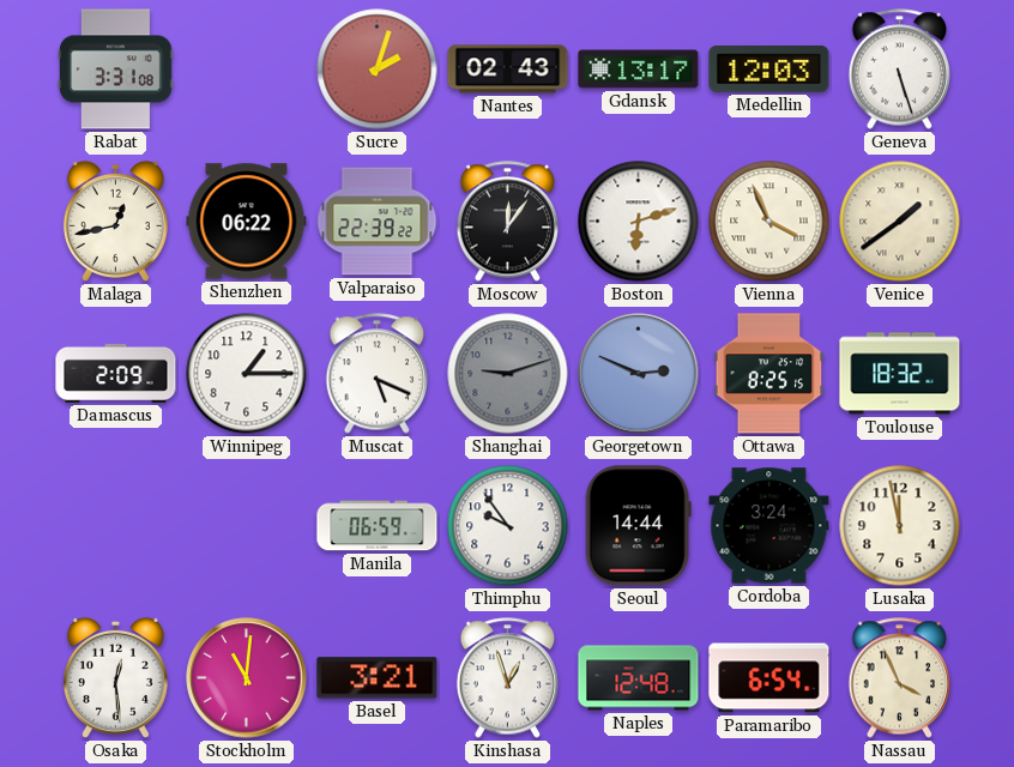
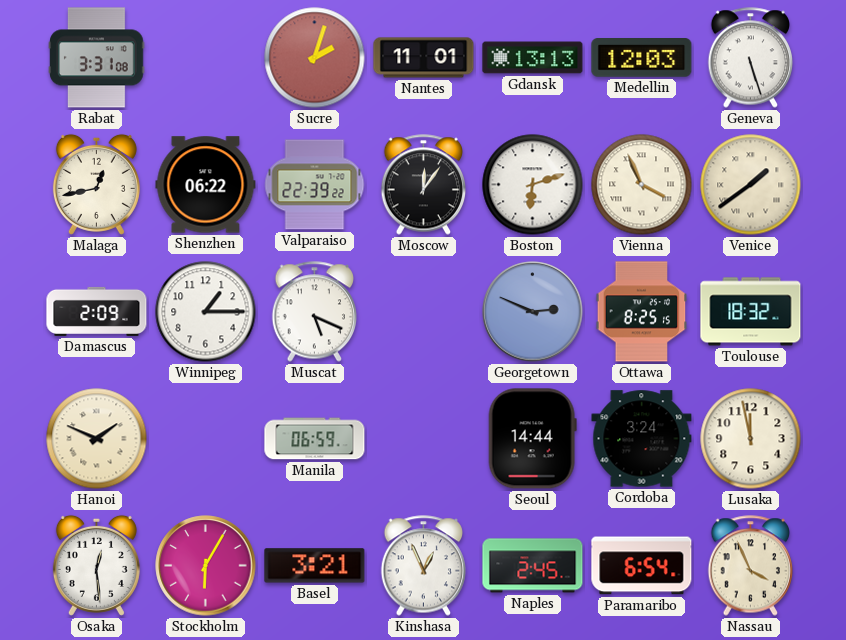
Nantes: 02:43 -> 11:01 (424, 58)
Gdansk: 13:17 -> 13:13 (533, 58)
Shanghai: 9:12 -> none (508, 374)
Hanoi: none -> 1:49 (97, 439)
Thimphu: 9:54 -> none (508, 526)
Stockholm: 11:01 -> 6:05 (206, 566)
Kinshasa: 12:57 -> 12:56 (424, 566)
Naples: 12:48 -> 2:45 (533, 566)
